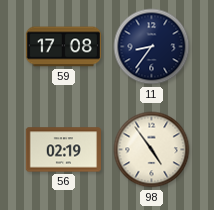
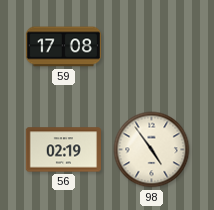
11: 8:36 -> none (152, 47)
